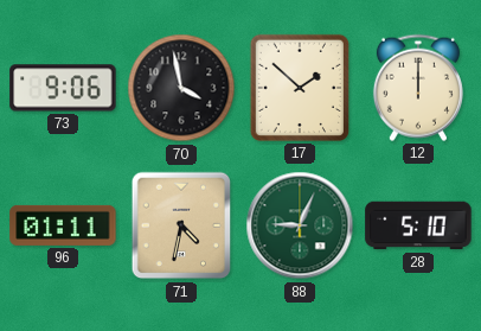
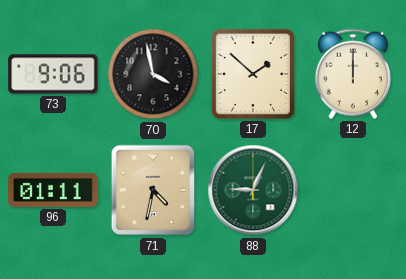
28: 5:10 -> none (418, 225)
